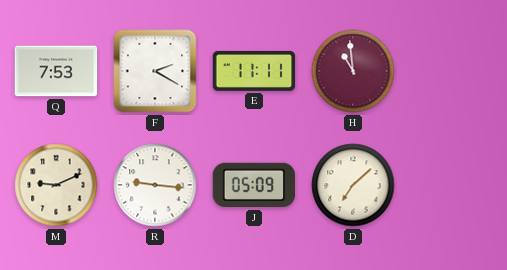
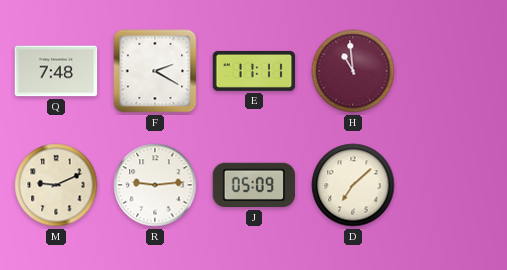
Q: 7:53 -> 7:48 (56, 71)
R: 9:16 -> 9:14 (155, 185)
